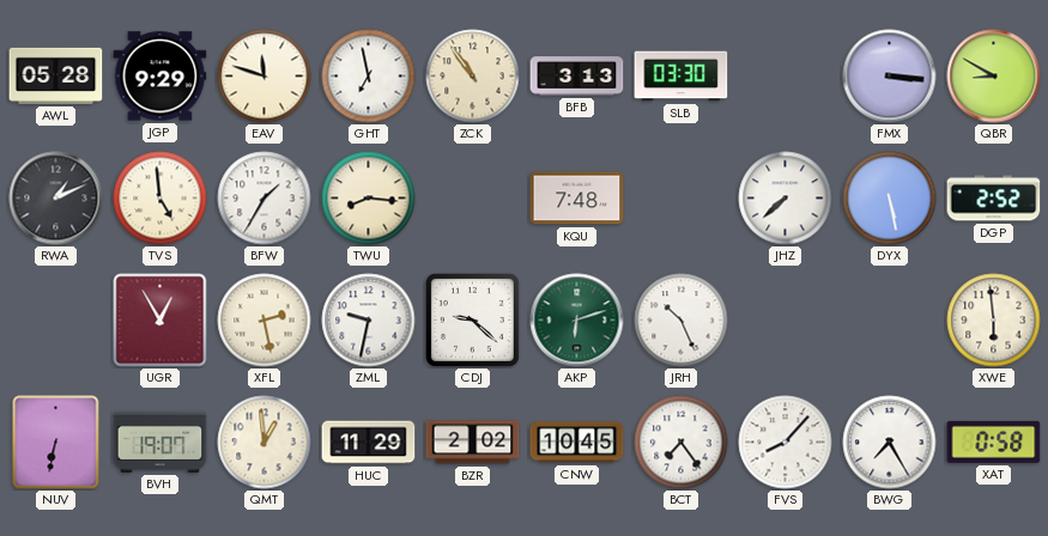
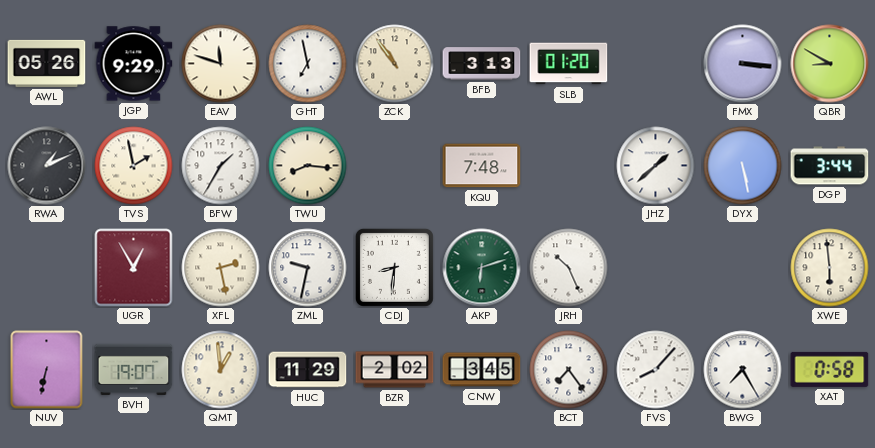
AWL: 05:28 -> 05:26 (47, 63)
SLB: 03:30 -> 01:20 (569, 64)
TVS: 4:59 -> 1:58 (134, 166)
JHZ: 7:38 -> 1:38 (656, 166)
DGP: 2:52 -> 3:44 (830, 166)
CDJ: 9:22 -> 8:31 (394, 267)
CNW: 10:45 -> 3:45 (482, 370)
